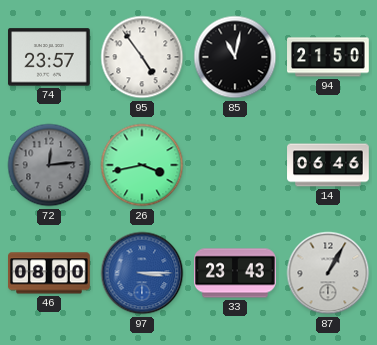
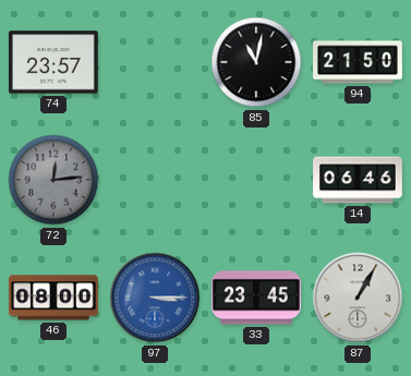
95: 4:54 -> none (142, 57)
26: 3:43 -> none (142, 165)
33: 23:43 -> 23:45 (256, 298)
